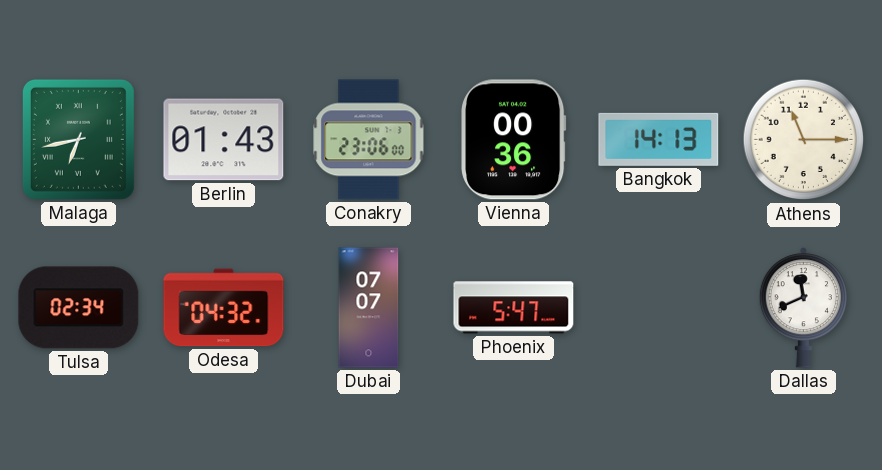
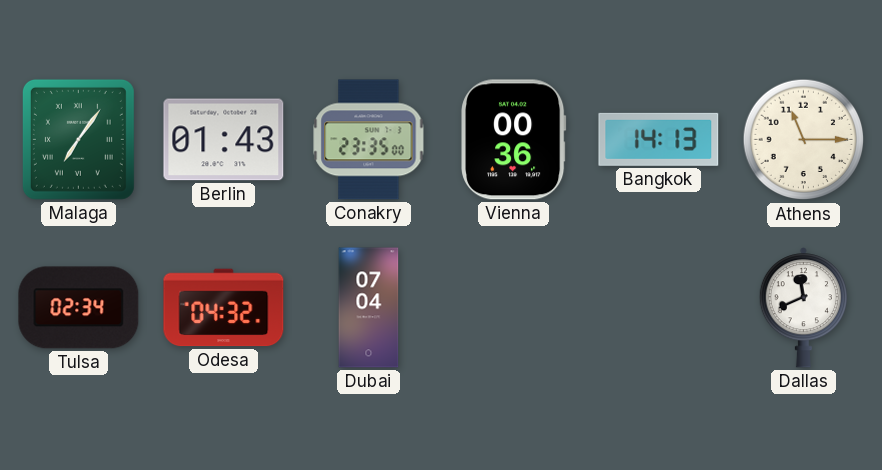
Malaga: 6:43 -> 7:06 (78, 139)
Conakry: 23:06 -> 23:35 (369, 140)
Dubai: 07:07 -> 07:04 (369, 308)
Phoenix: 5:47 -> none (514, 308)
